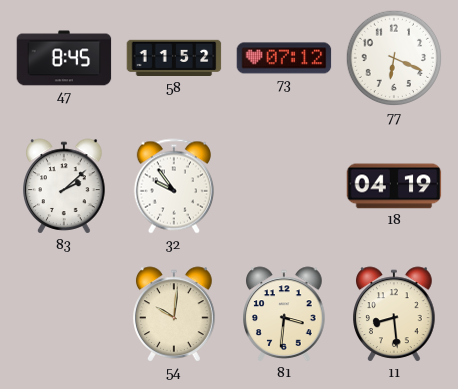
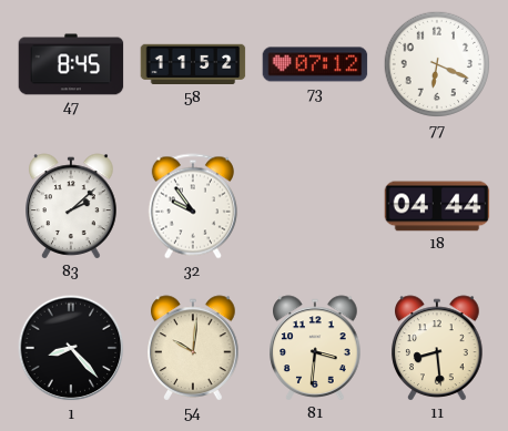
18: 04:19 -> 04:44 (437, 206)
1: none -> 8:23 (71, 348)
